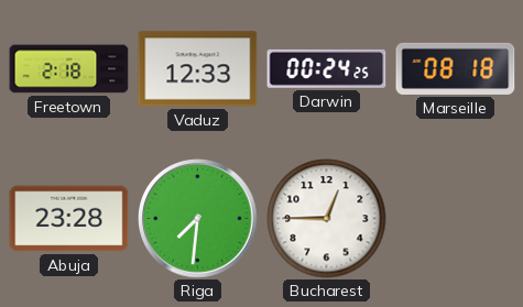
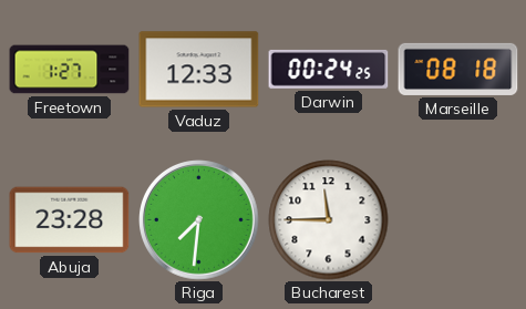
Freetown: 2:18 -> 1:27 (70, 70)
Bucharest: 12:45 -> 11:45 (329, 220)
